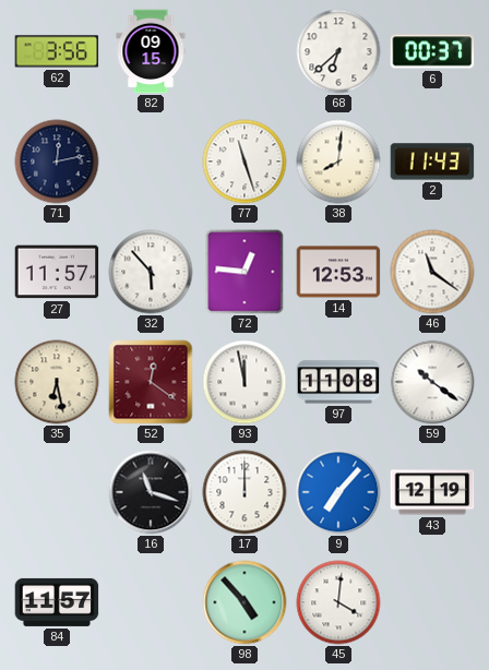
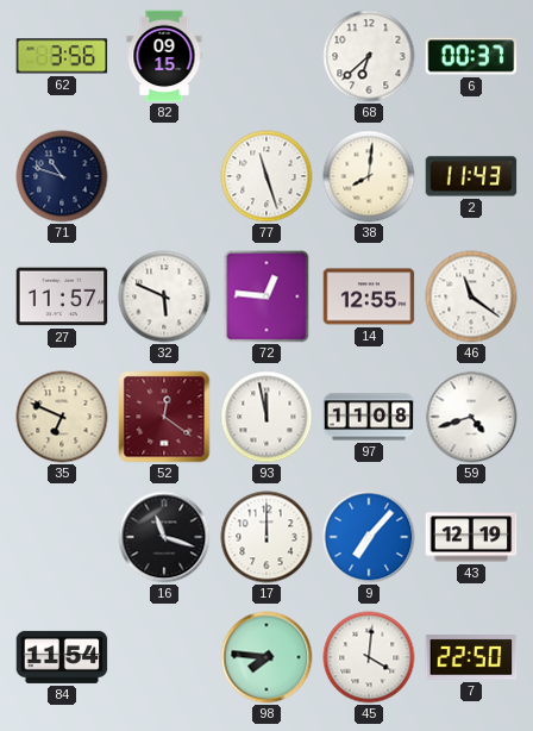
71: 12:13 -> 10:48 (62, 176)
32: 5:53 -> 5:49 (164, 296)
14: 12:53 -> 12:55 (369, 296)
35: 6:28 -> 6:49 (62, 417)
59: 10:21 -> 4:42 (471, 417)
84: 11:57 -> 11:54 (62, 657)
98: 4:53 -> 7:46 (266, 657)
7: none -> 22:50 (471, 657)
